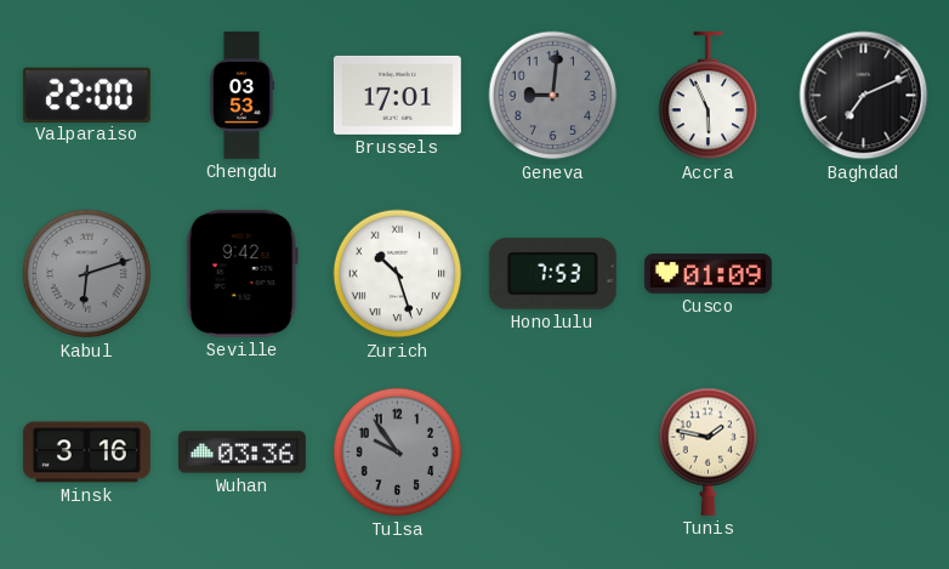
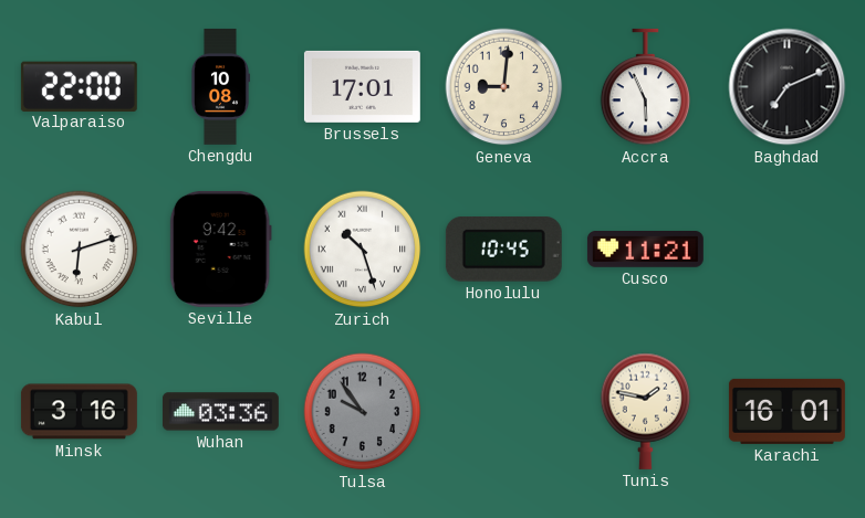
Chengdu: 03:53 -> 10:08 (220, 86)
Geneva dial: grey -> cream (504, 87)
Kabul dial: grey -> white (80, 250)
Honolulu: 7:53 -> 10:45 (503, 249)
Cusco: 01:09 -> 11:21 (645, 250)
Karachi: none -> 16:01 (786, 411)
